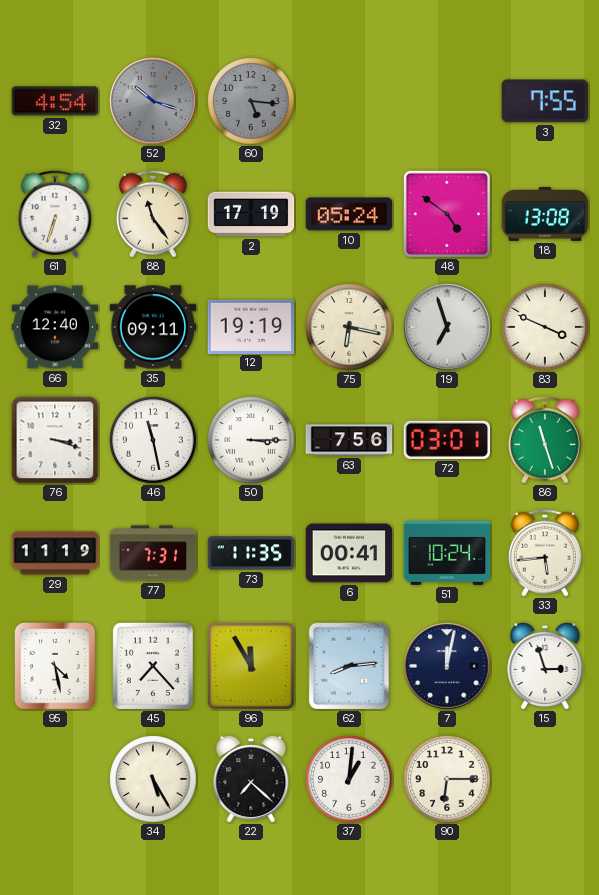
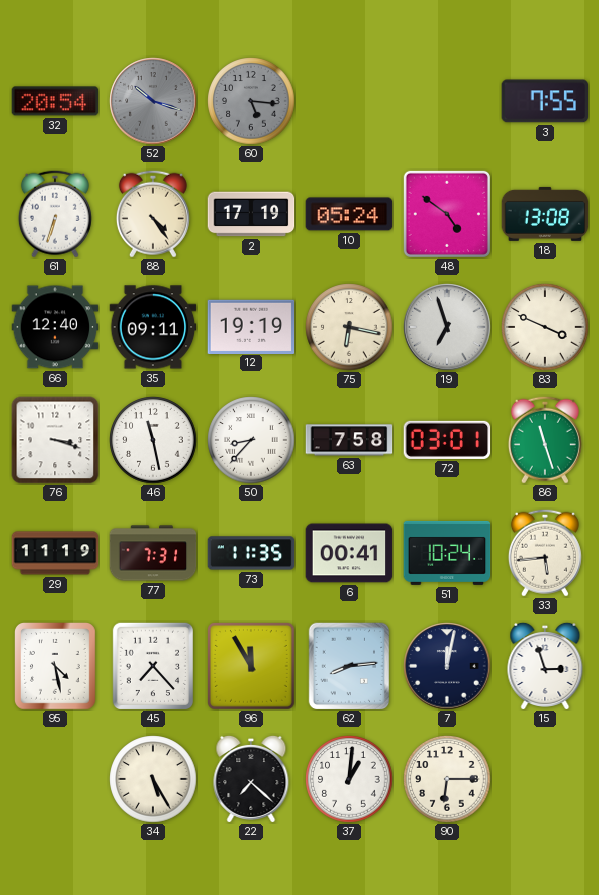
32: 4:54 -> 20:54 (55, 101)
88: 11:24 -> 4:24 (153, 214)
50: 3:15 -> 8:37 (251, 440)
63: 7:56 -> 7:58 (349, 440)
